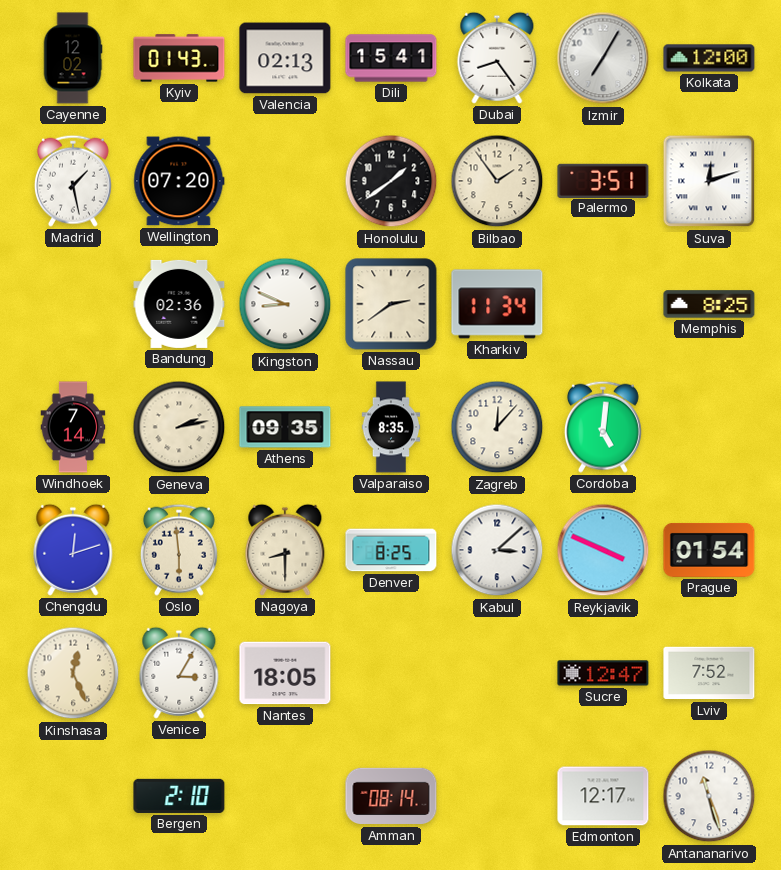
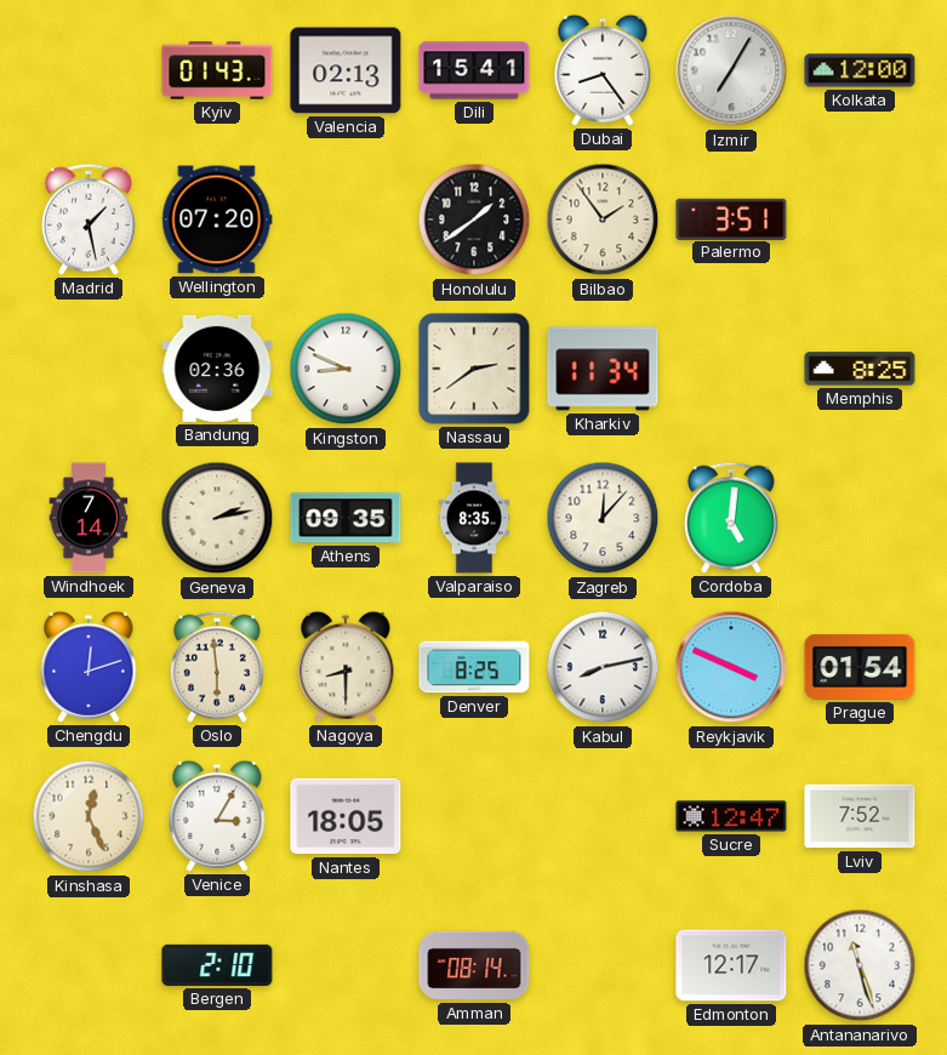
Cayenne: 12:02 -> none (73, 58)
Suva: 12:12 -> none (709, 181)
Kabul: 3:08 -> 8:13 (603, 667)
